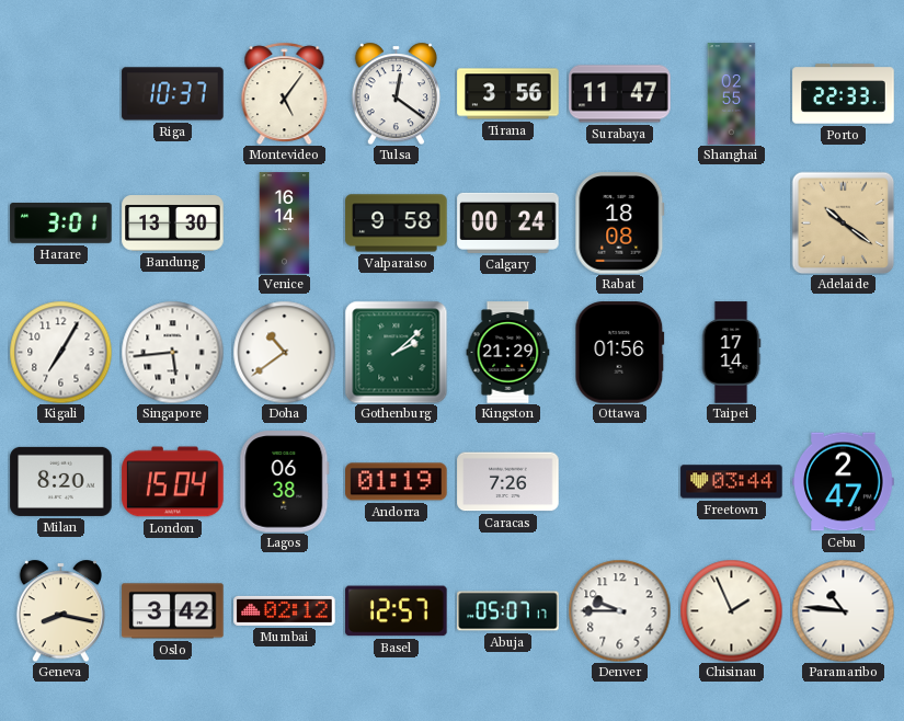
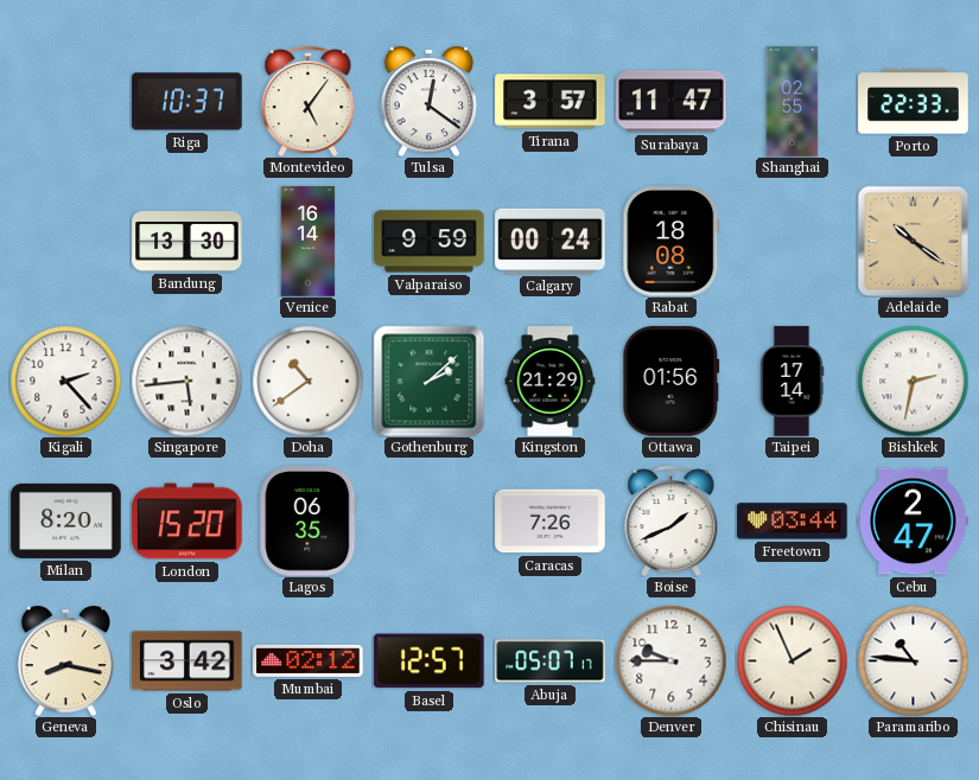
Tirana: 3:56 -> 3:57 (551, 102)
Harare: 3:01 -> none (61, 224)
Valparaiso: 9:58 -> 9:59 (430, 242)
Kigali: 7:05 -> 2:23 (65, 381)
Bishkek: none -> 2:32 (913, 381)
London: 15:04 -> 15:20 (187, 522)
Lagos: 06:38 -> 06:35 (309, 522)
Andorra: 01:19 -> none (397, 482)
Boise: none -> 1:41 (672, 520)
